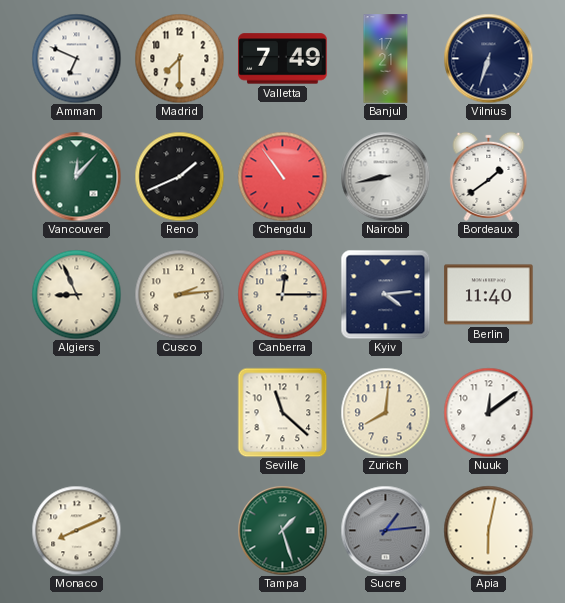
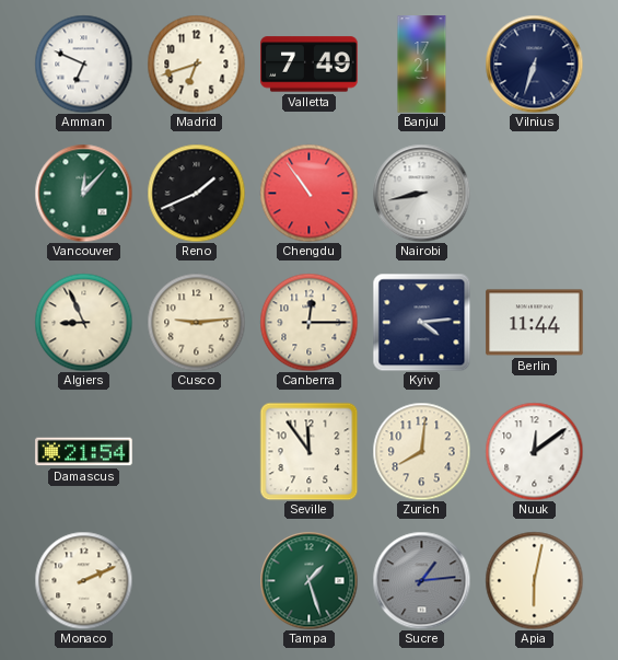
Madrid: 7:30 -> 6:42 (196, 63)
Bordeaux: 1:39 -> none (489, 176)
Cusco: 2:14 -> 9:14 (196, 322)
Berlin: 11:40 -> 11:44 (535, 323)
Damascus: none -> 21:54 (84, 452)
Seville: 11:22 -> 11:54 (308, 451)
Monaco: 8:11 -> 2:11 (83, 580)
